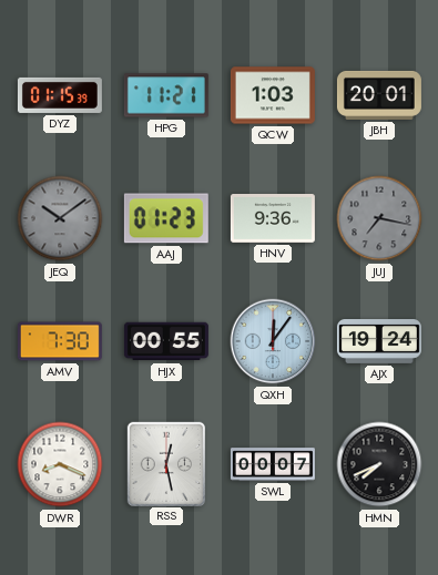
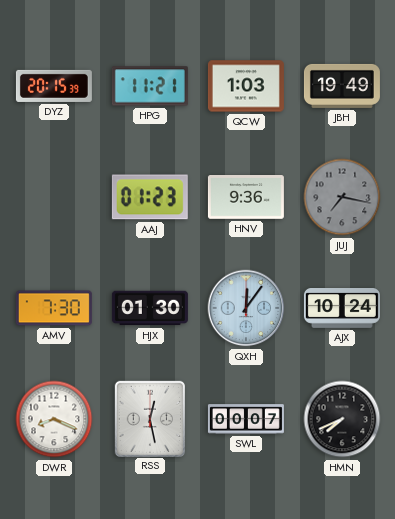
DYZ: 01:15 -> 20:15 (54, 86)
JBH: 20:01 -> 19:49 (342, 86)
JEQ: 10:09 -> none (60, 218)
HJX: 00:55 -> 01:30 (150, 308)
AJX: 19:24 -> 10:24 (342, 309)
